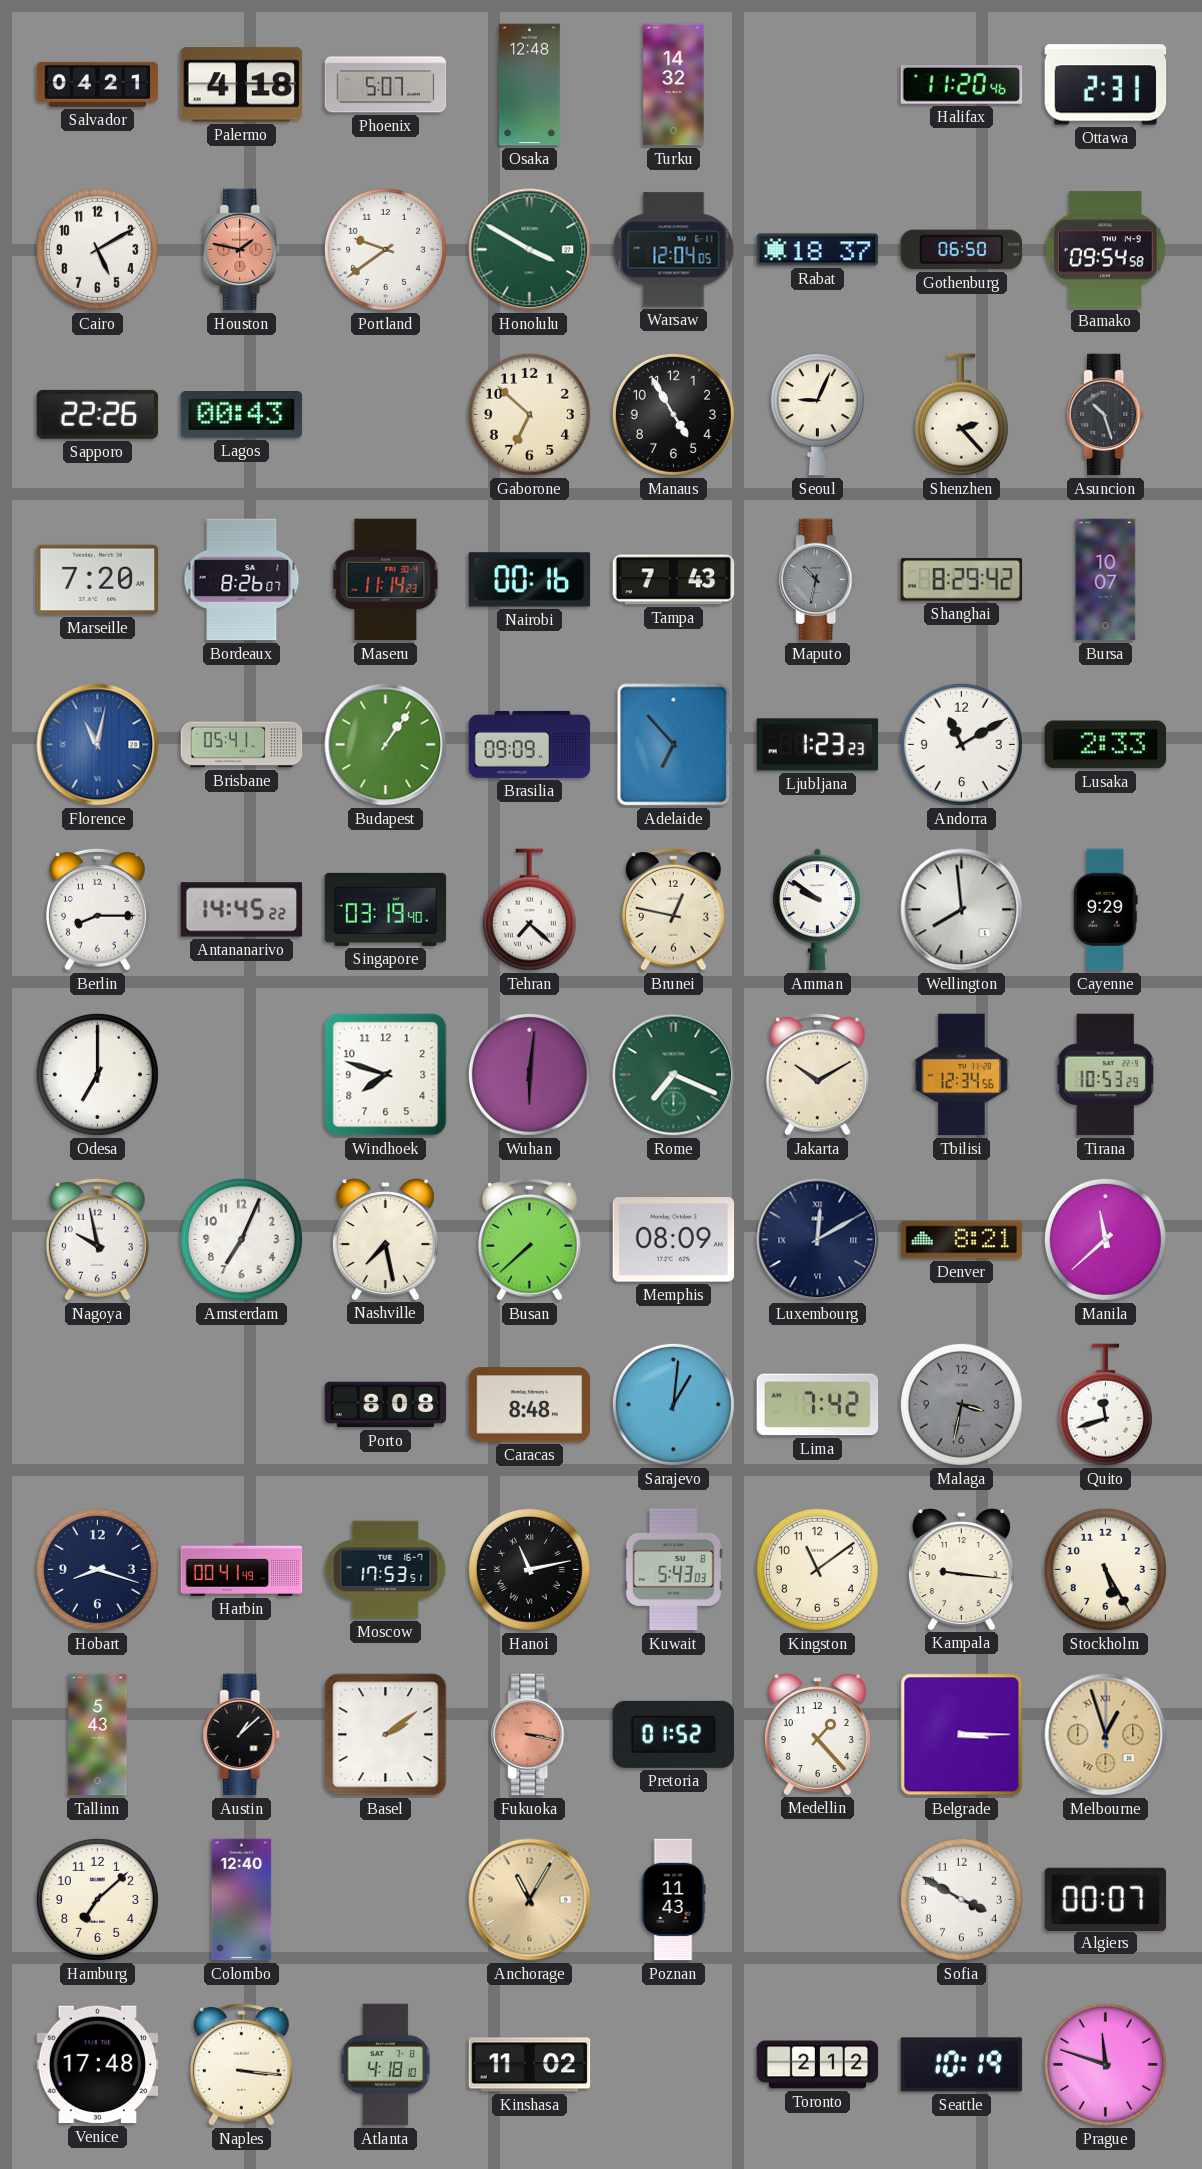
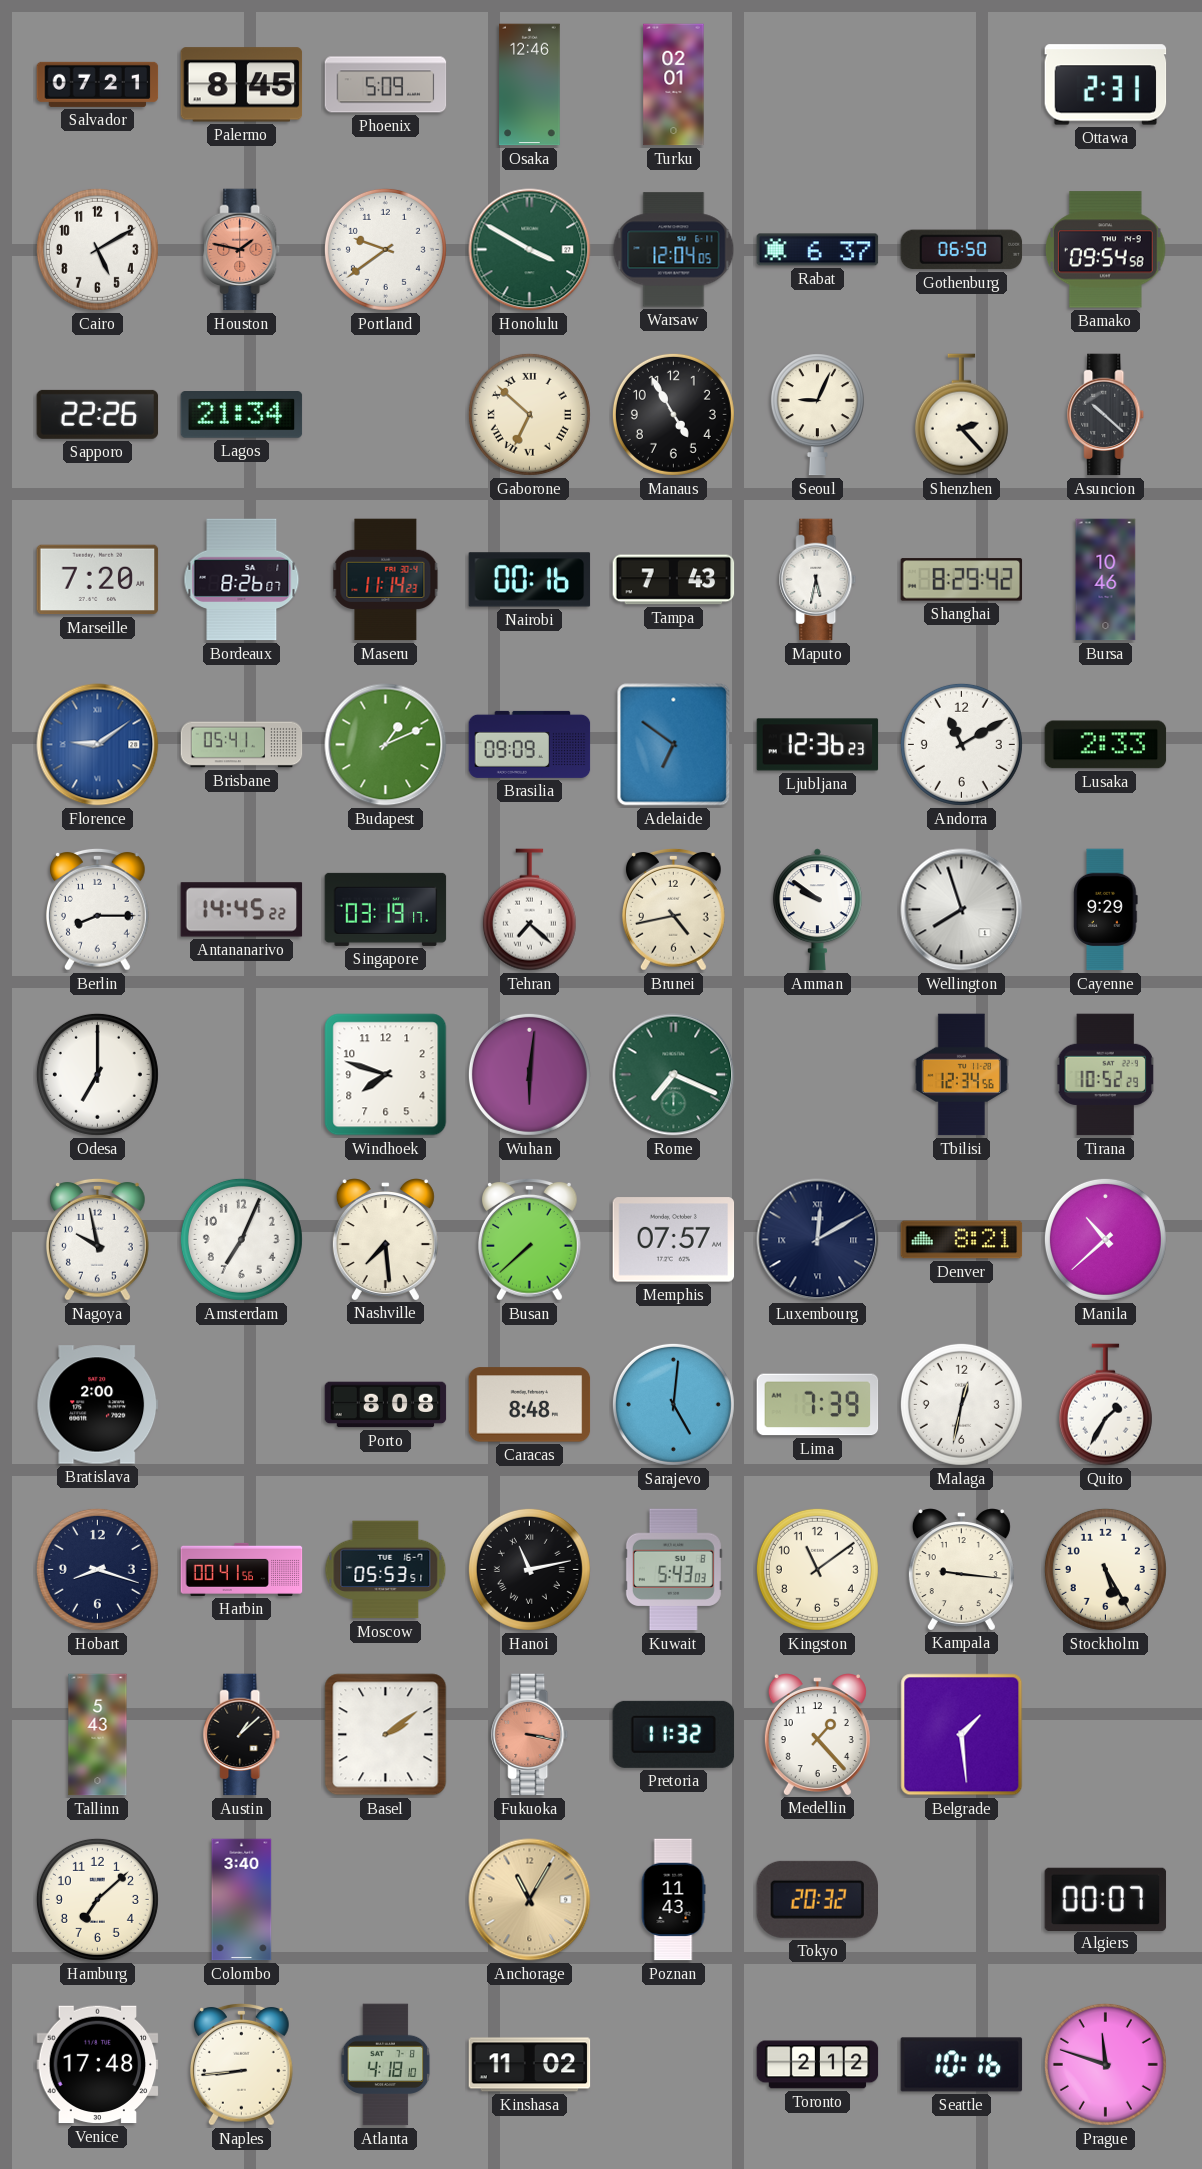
Salvador: 04:21 -> 07:21 (98, 84)
Palermo: 4:18 -> 8:45 (242, 85)
Phoenix: 5:07 -> 5:09 (386, 85)
Osaka: 12:48 -> 12:46 (530, 85)
Turku: 14:32 -> 02:01 (674, 85)
Halifax: 11:20 -> none (962, 85)
Rabat: 18:37 -> 6:37 (818, 250)
Lagos: 00:43 -> 21:34 (242, 415)
Gaborone numerals: Arabic -> Roman (529, 414)
Asuncion: 10:27 -> 10:22 (1106, 415)
Maputo: 10:32 -> 5:32 (818, 580)
Maputo dial: grey -> white (818, 580)
Bursa: 10:07 -> 10:46 (1106, 580)
Florence: 11:02 -> 9:09 (98, 745)
Budapest: 1:06 -> 1:11 (386, 745)
Adelaide: 6:53 -> 6:51 (674, 745)
Ljubljana: 1:23 -> 12:36 (818, 745)
Singapore: 03:19:40 -> 03:19:17 (386, 909)
Brunei: 12:47 -> 4:43 (673, 909)
Wellington: 7:59 -> 7:57 (962, 910)
Jakarta: 10:10 -> none (817, 1074)
Tirana: 10:53 -> 10:52 (1106, 1075)
Nashville: 7:28 -> 7:29 (385, 1239)
Memphis: 08:09 -> 07:57 (674, 1240)
Manila: 11:38 -> 10:38 (1105, 1239)
Bratislava: none -> 2:00 (98, 1405)
Sarajevo: 1:01 -> 5:01 (673, 1404)
Lima: 7:42 -> 7:39 (818, 1405)
Malaga: 3:32 -> 12:32 (961, 1404)
Malaga dial: grey -> white (961, 1404)
Quito: 11:42 -> 1:35 (1105, 1405)
Harbin: 00:41:49 -> 00:41:56 (242, 1569)
Moscow: 17:53 -> 05:53 (386, 1570)
Pretoria: 01:52 -> 11:32 (674, 1734)
Belgrade: 3:15 -> 1:29 (962, 1735)
Melbourne: 12:57 -> none (1106, 1735)
Colombo: 12:40 -> 3:40 (242, 1900)
Tokyo: none -> 20:32 (817, 1899)
Sofia: 3:50 -> none (961, 1899)
Naples: 3:16 -> 8:44 (241, 2064)
Seattle: 10:19 -> 10:16 (962, 2065)
